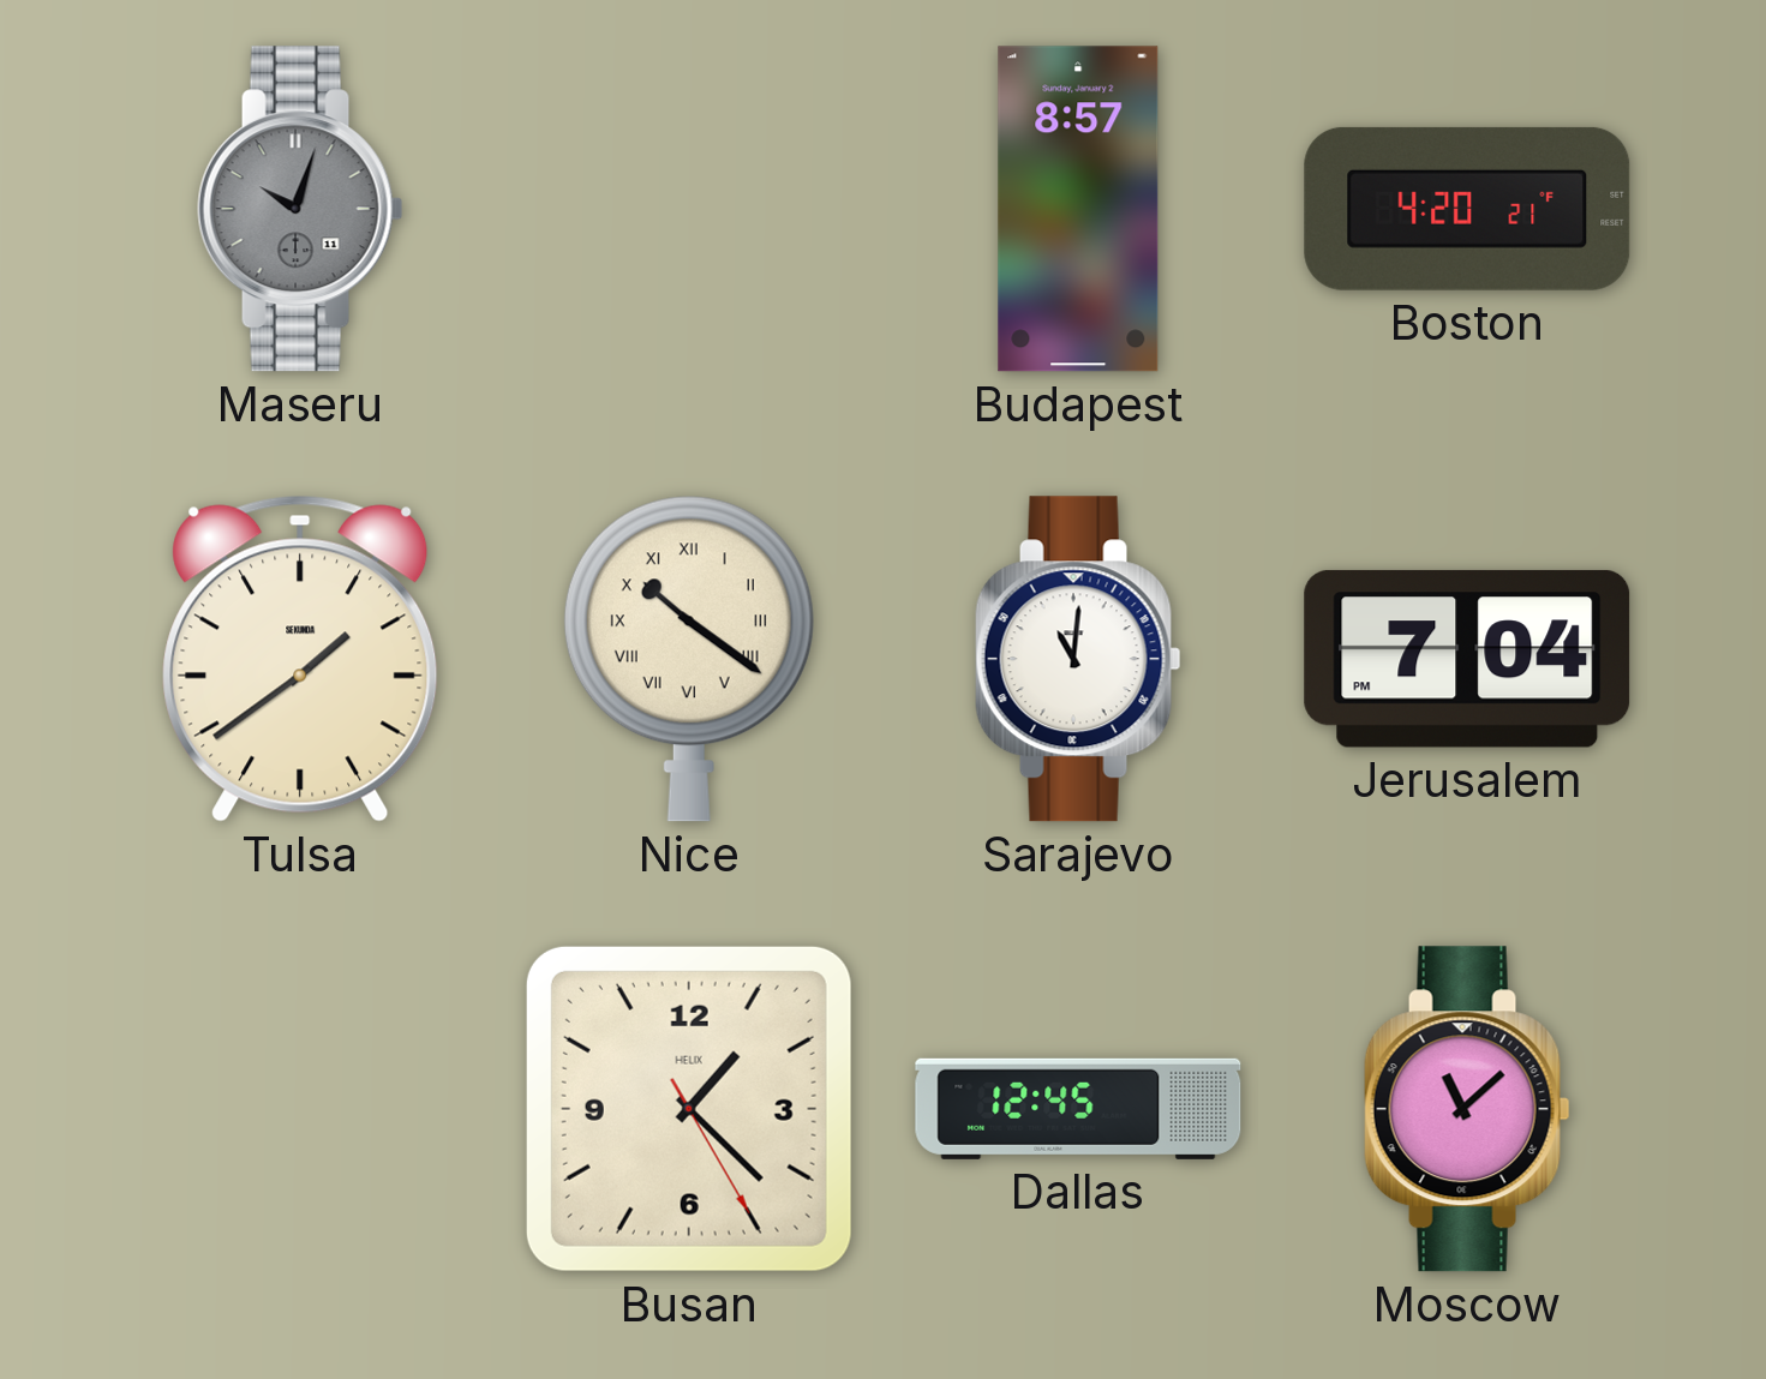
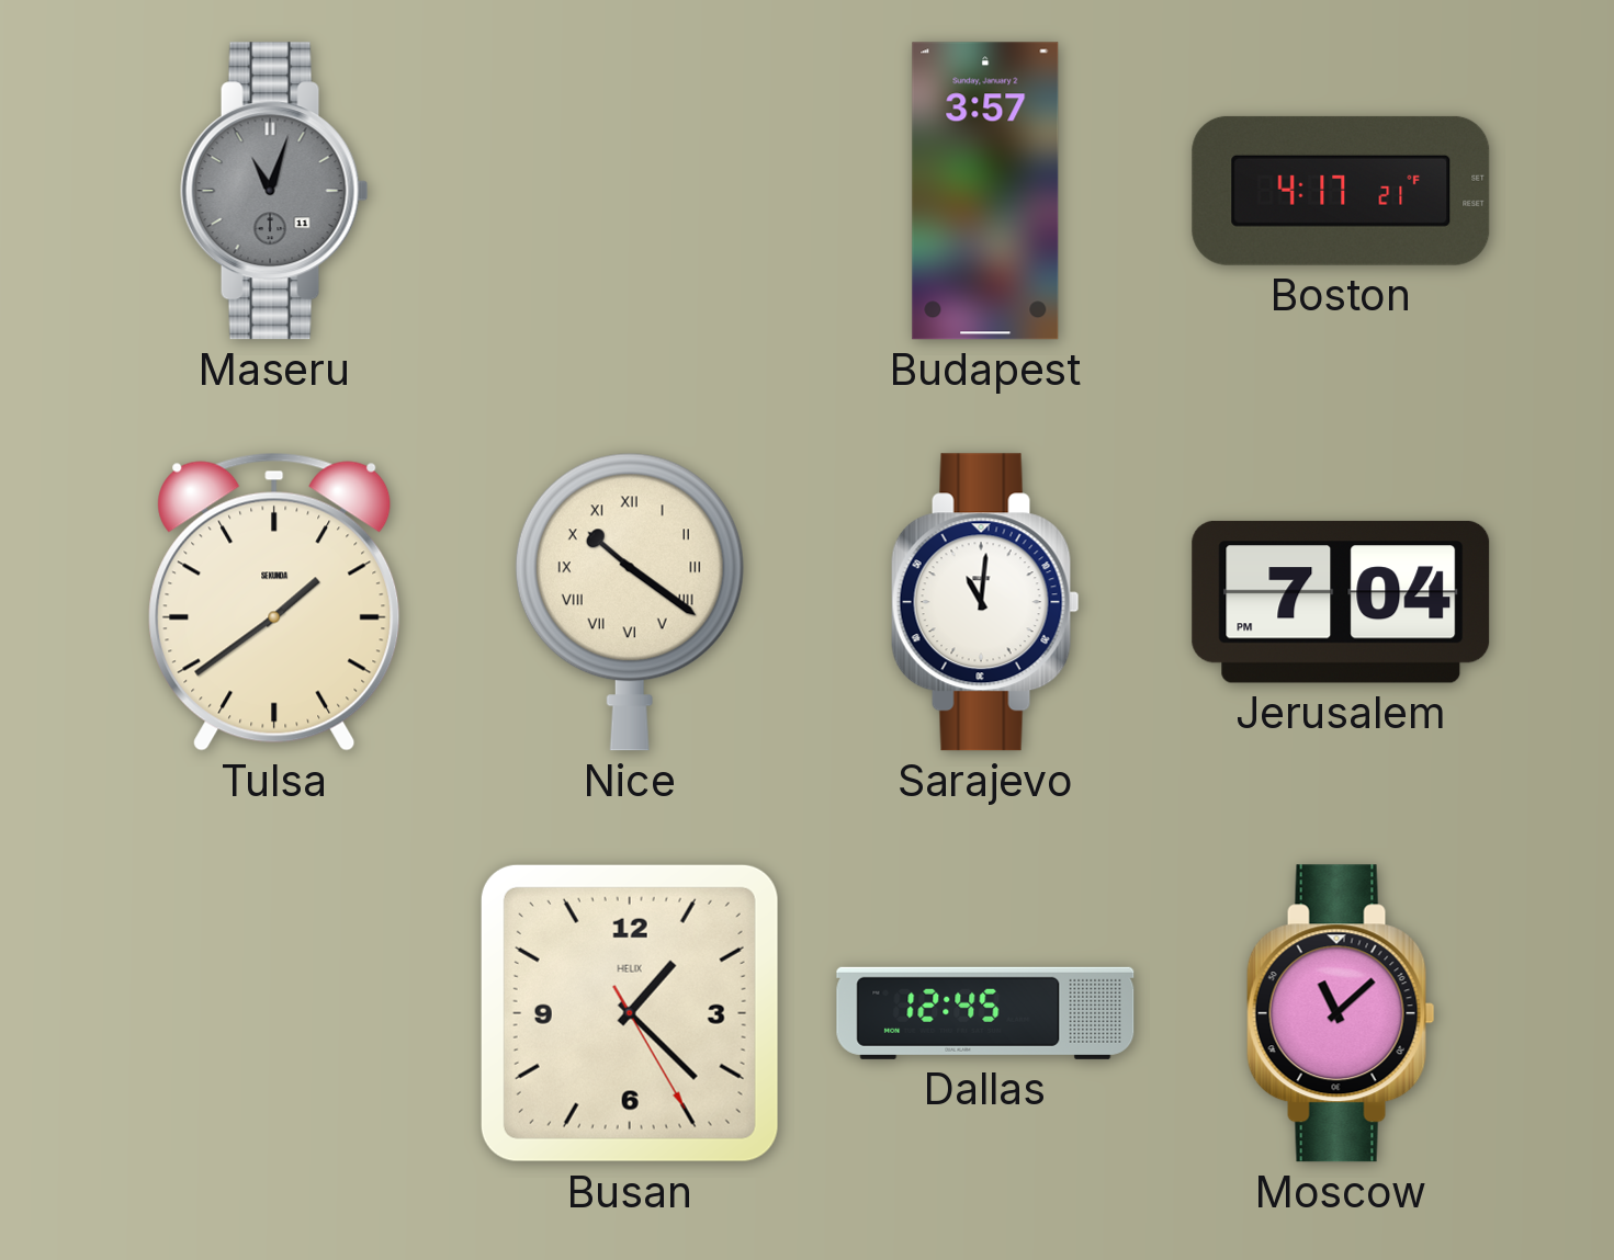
Maseru: 10:03 -> 11:03 (274, 191)
Budapest: 8:57 -> 3:57 (985, 191)
Boston: 4:20 -> 4:17 (1341, 191)
